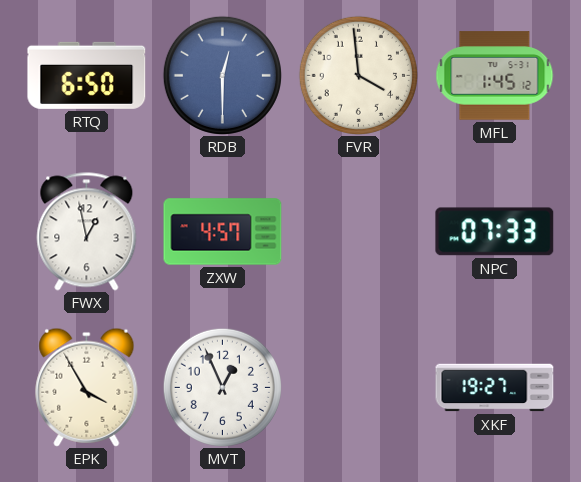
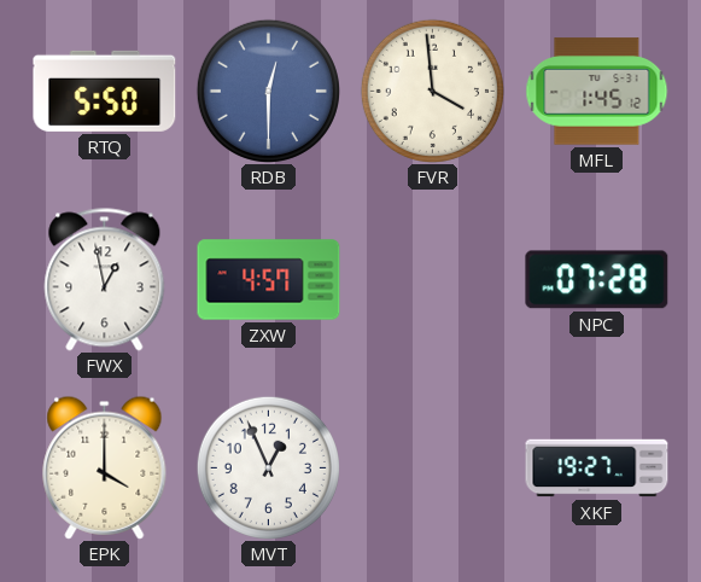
RTQ: 6:50 -> 5:50 (105, 91)
NPC: 07:33 -> 07:28 (597, 280)
EPK: 3:55 -> 4:00 (105, 467)
